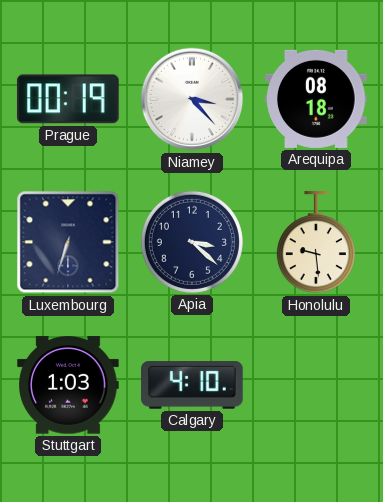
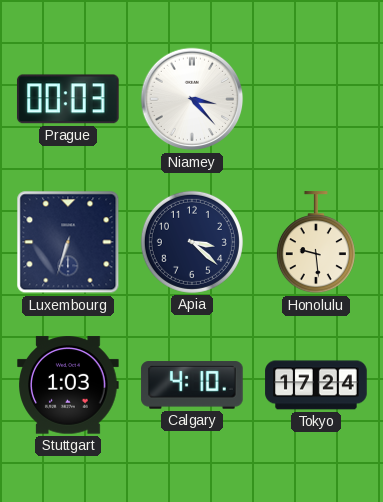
Prague: 00:19 -> 00:03 (68, 99)
Arequipa: 08:18 -> none (316, 99)
Tokyo: none -> 17:24 (316, 385)
